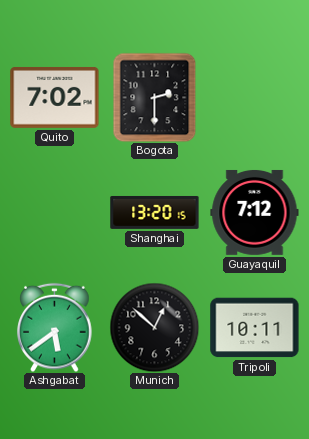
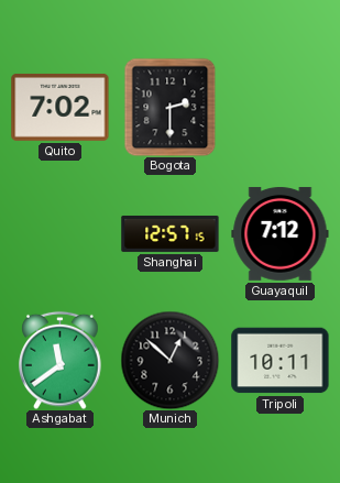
Shanghai: 13:20 -> 12:57 (171, 233)
Ashgabat: 5:39 -> 11:39 (61, 360)
